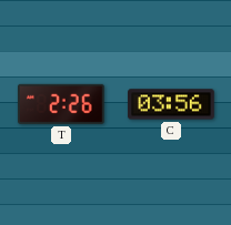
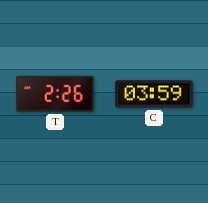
C: 03:56 -> 03:59 (154, 94)
